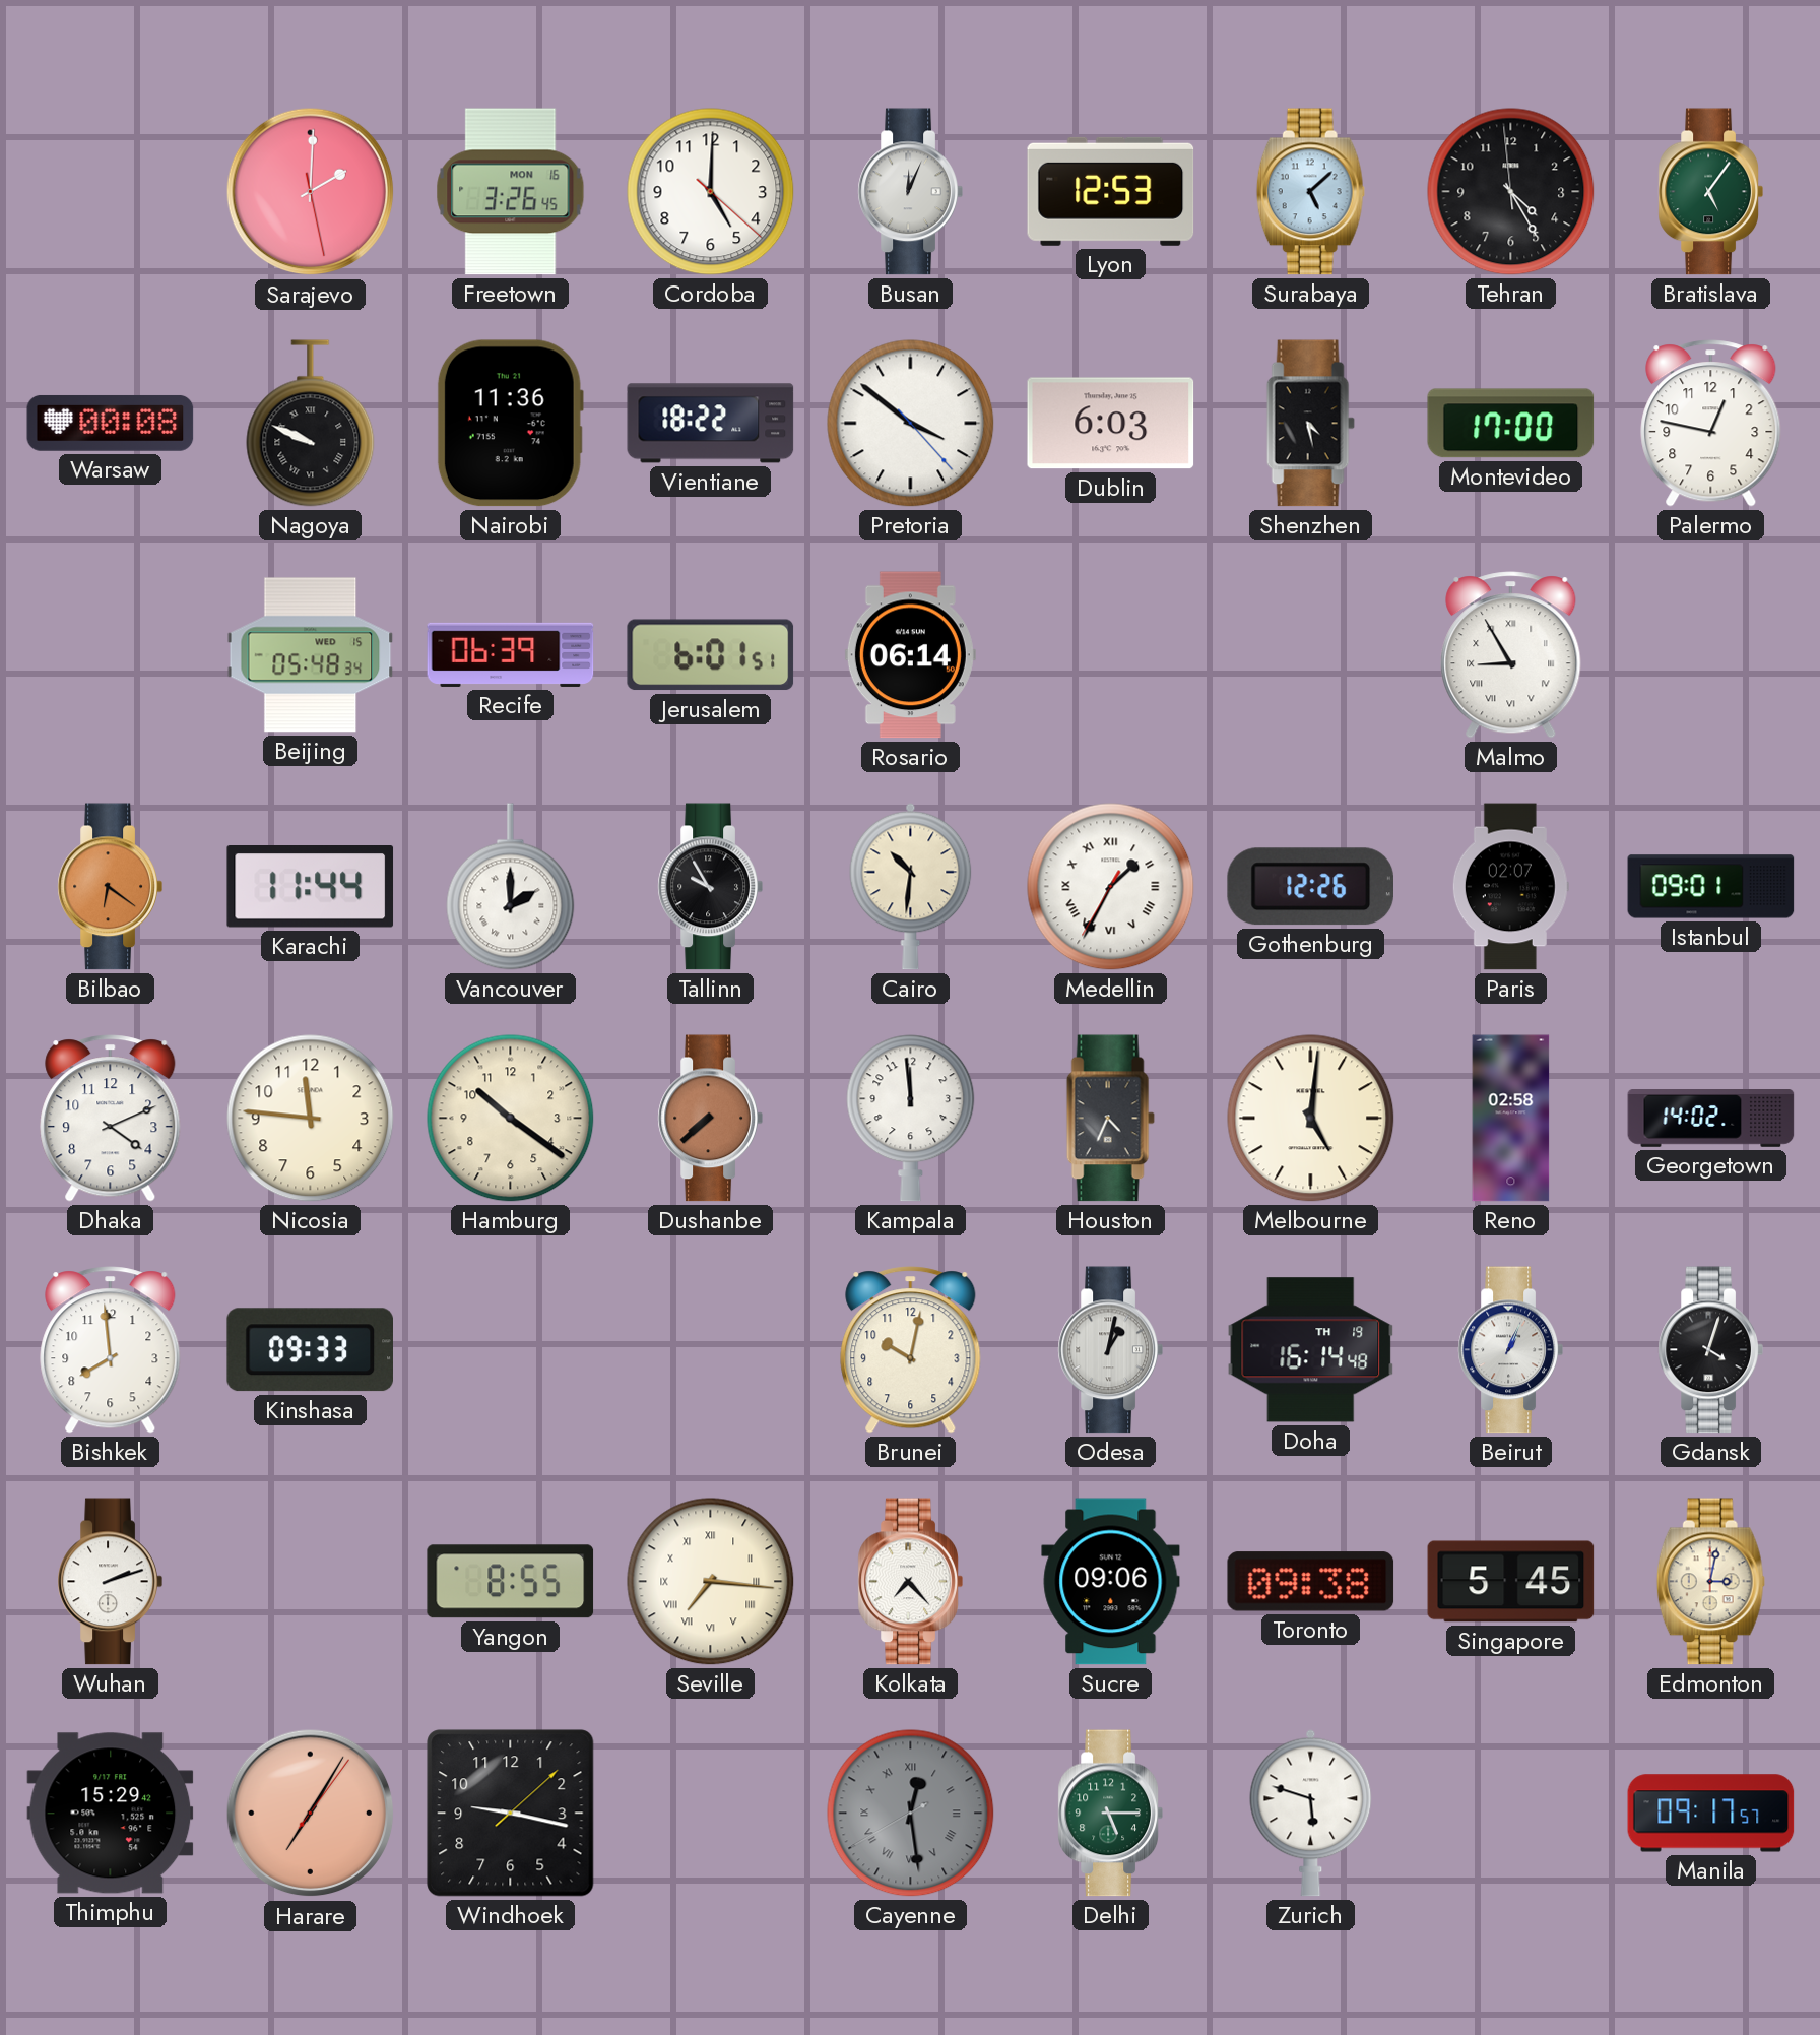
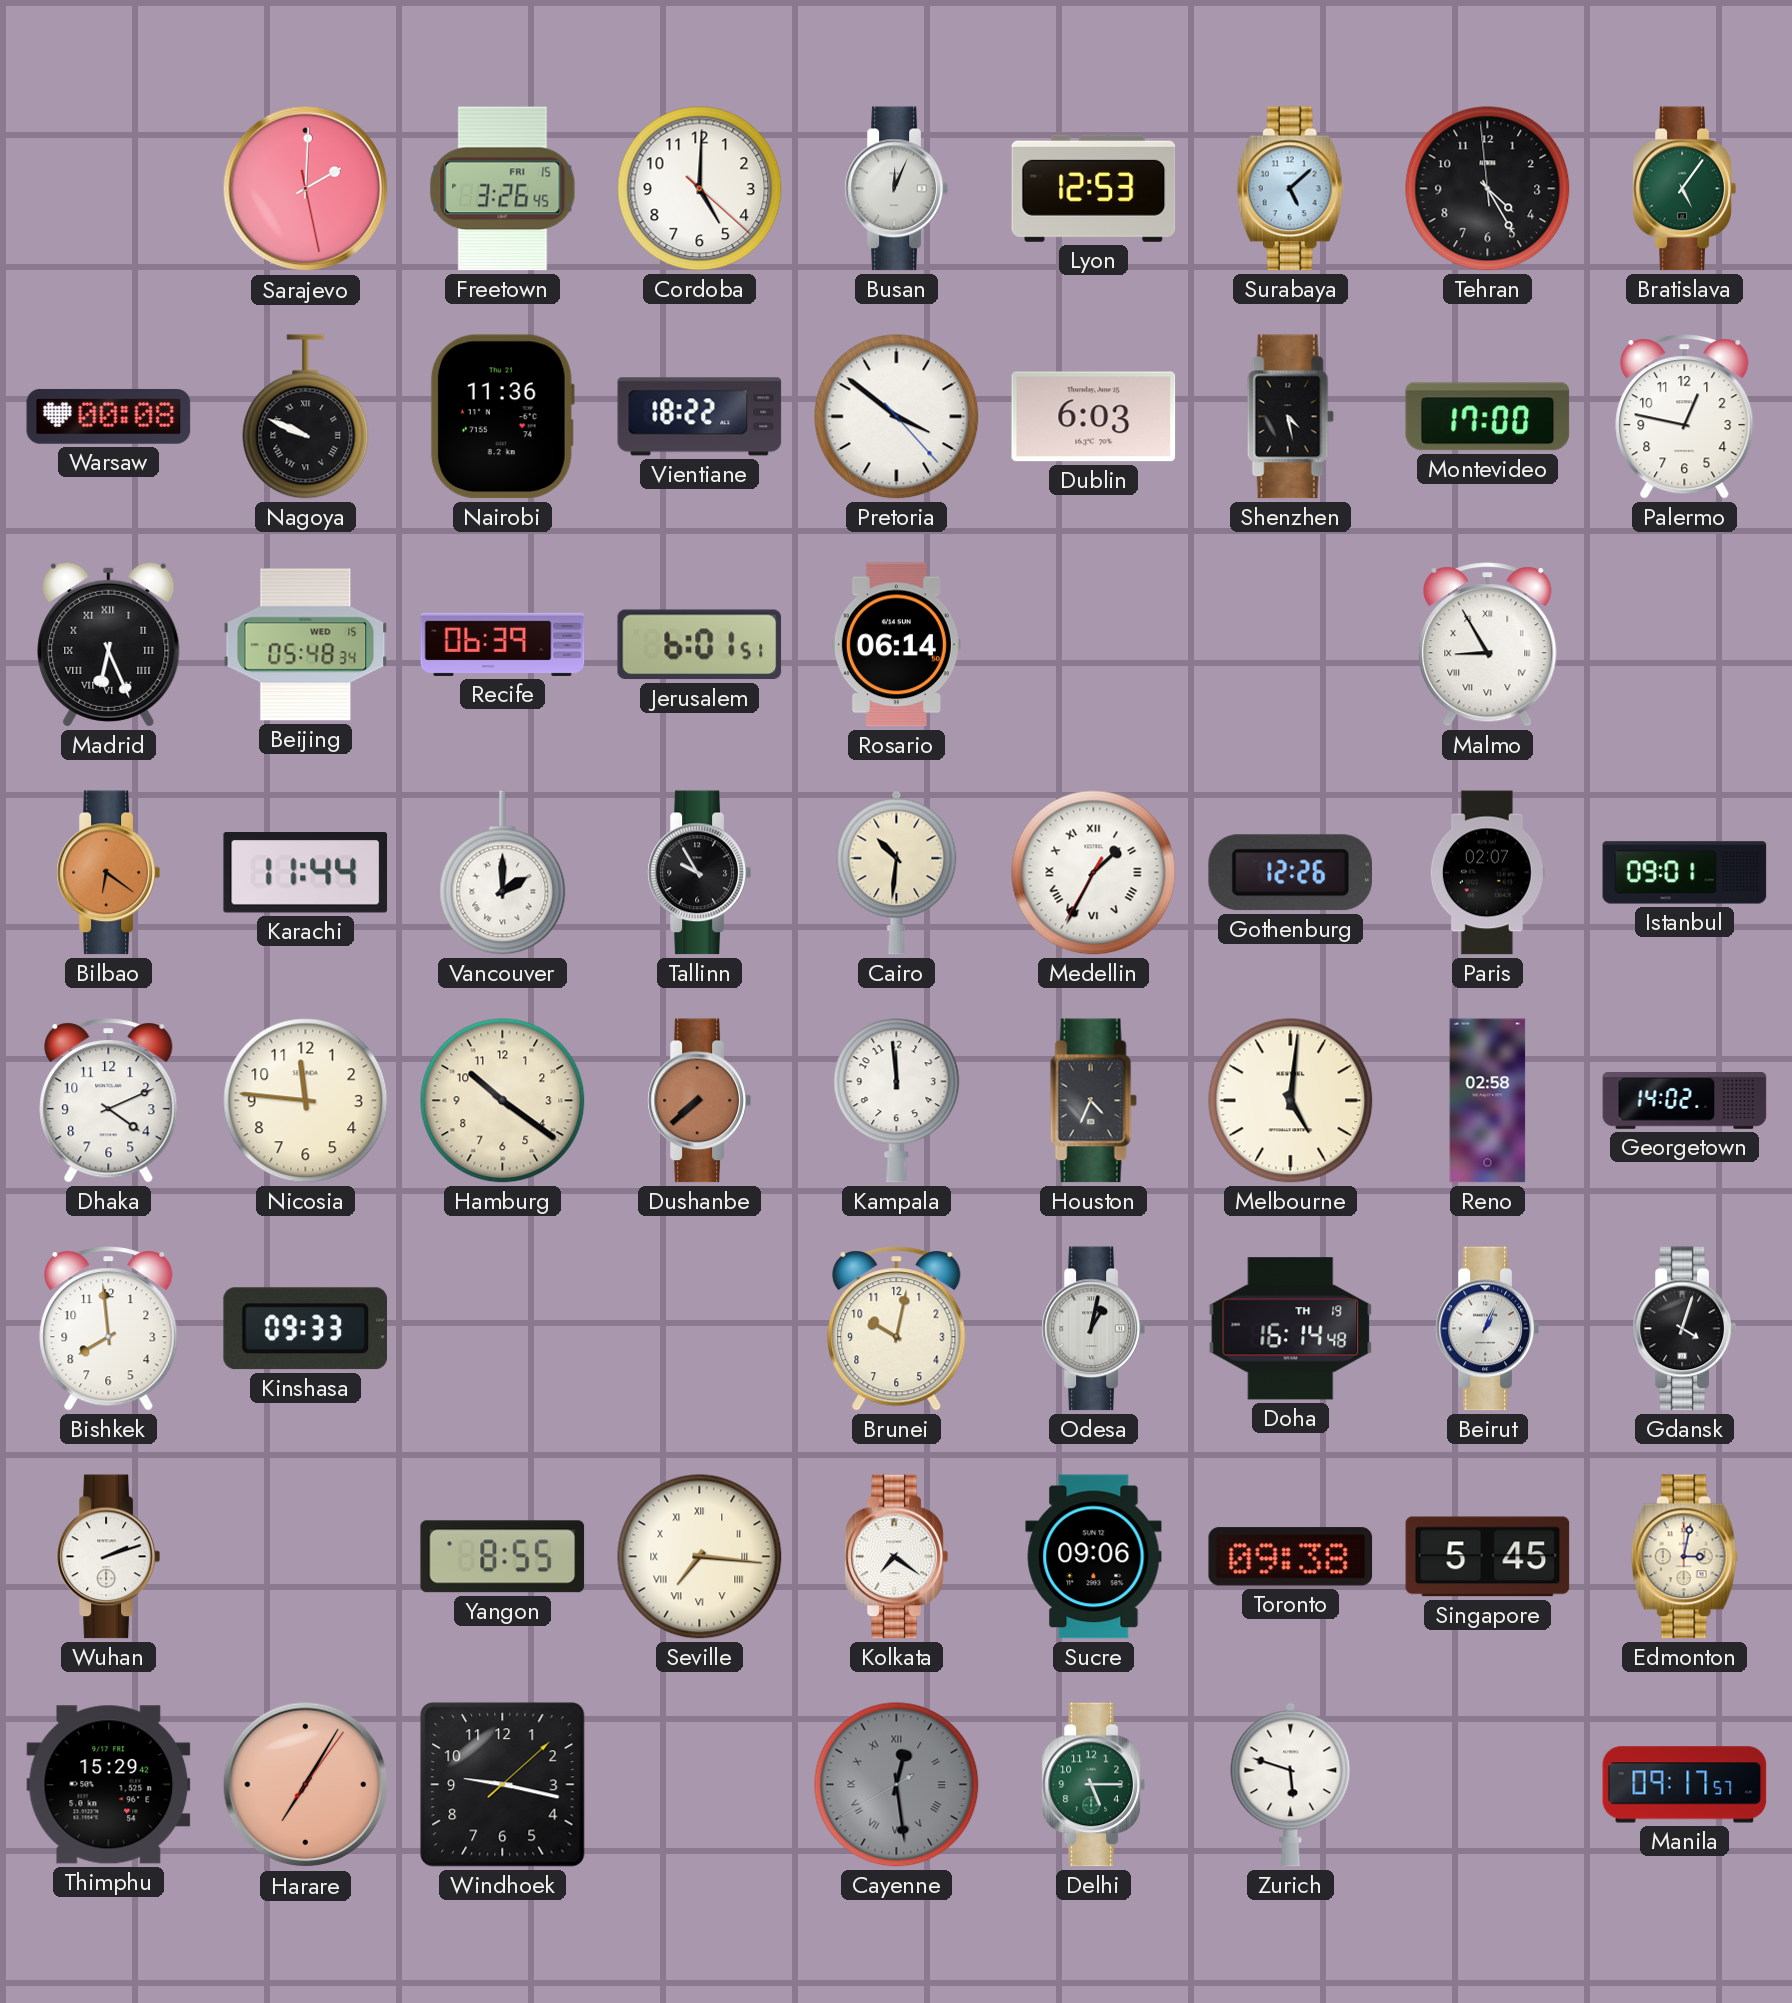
Freetown date: MON 16 -> FRI 15 (503, 189)
Madrid: none -> 6:26 (109, 644)
Kolkata: 7:23 -> 7:21 (896, 1557)
